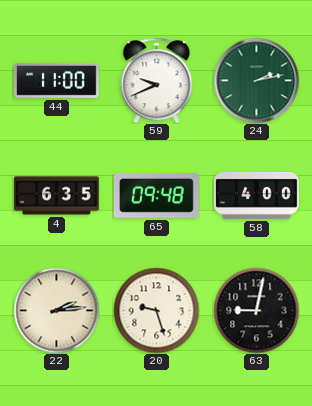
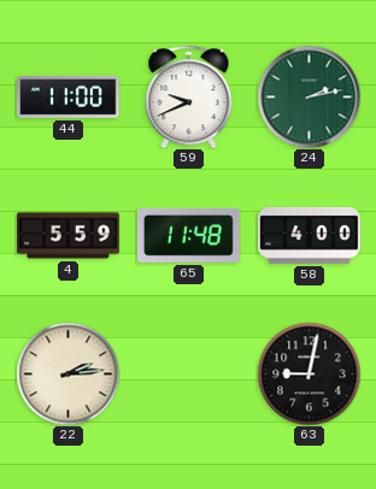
4: 6:35 -> 5:59 (69, 236)
65: 09:48 -> 11:48 (188, 236)
20: 9:27 -> none (156, 310)
